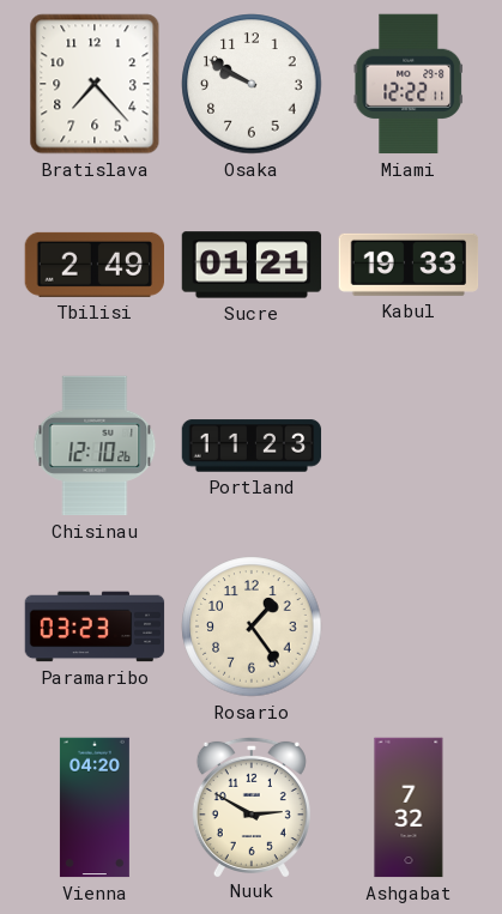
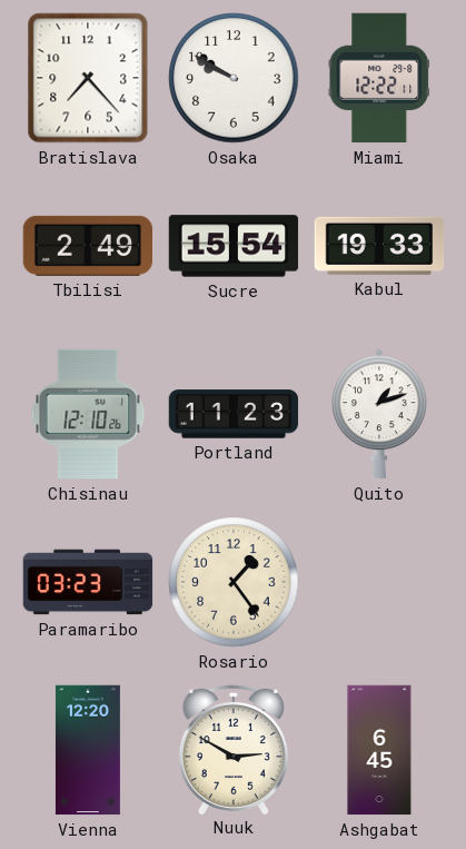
Sucre: 01:21 -> 15:54 (234, 246)
Quito: none -> 1:12 (380, 414)
Vienna: 04:20 -> 12:20 (88, 750)
Ashgabat: 7:32 -> 6:45 (379, 750)
